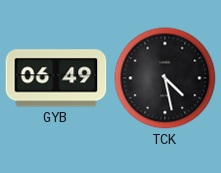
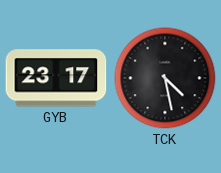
GYB: 06:49 -> 23:17 (56, 78)
